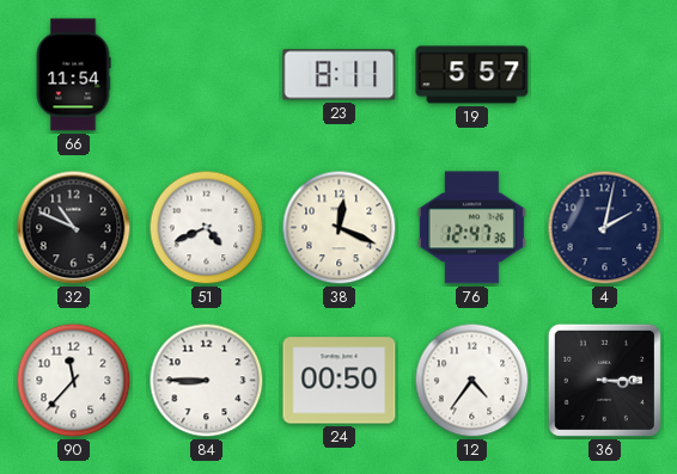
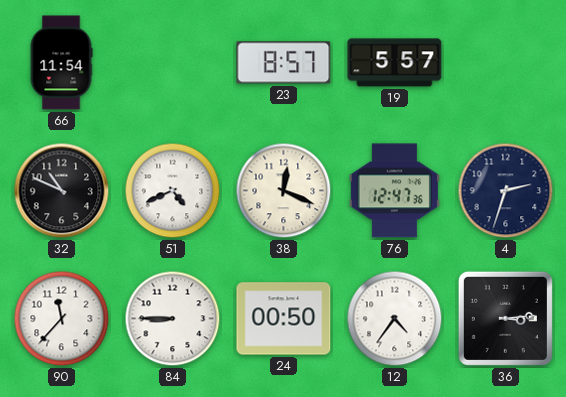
23: 8:11 -> 8:57 (284, 63)
4: 2:02 -> 2:33 (506, 191)
36: 3:15 -> 3:14 (505, 318)
